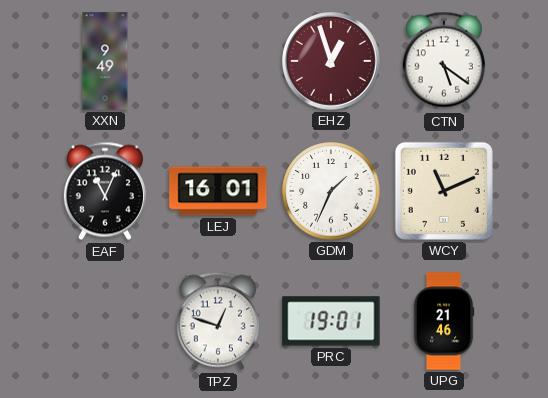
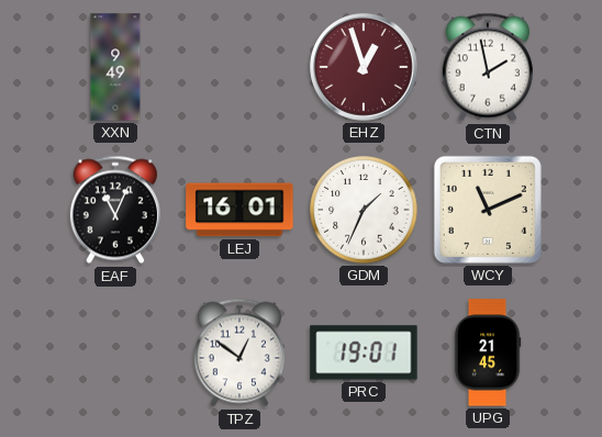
CTN: 5:21 -> 1:58 (488, 67)
TPZ: 12:48 -> 12:51 (239, 352)
UPG: 21:46 -> 21:45 (488, 352)
